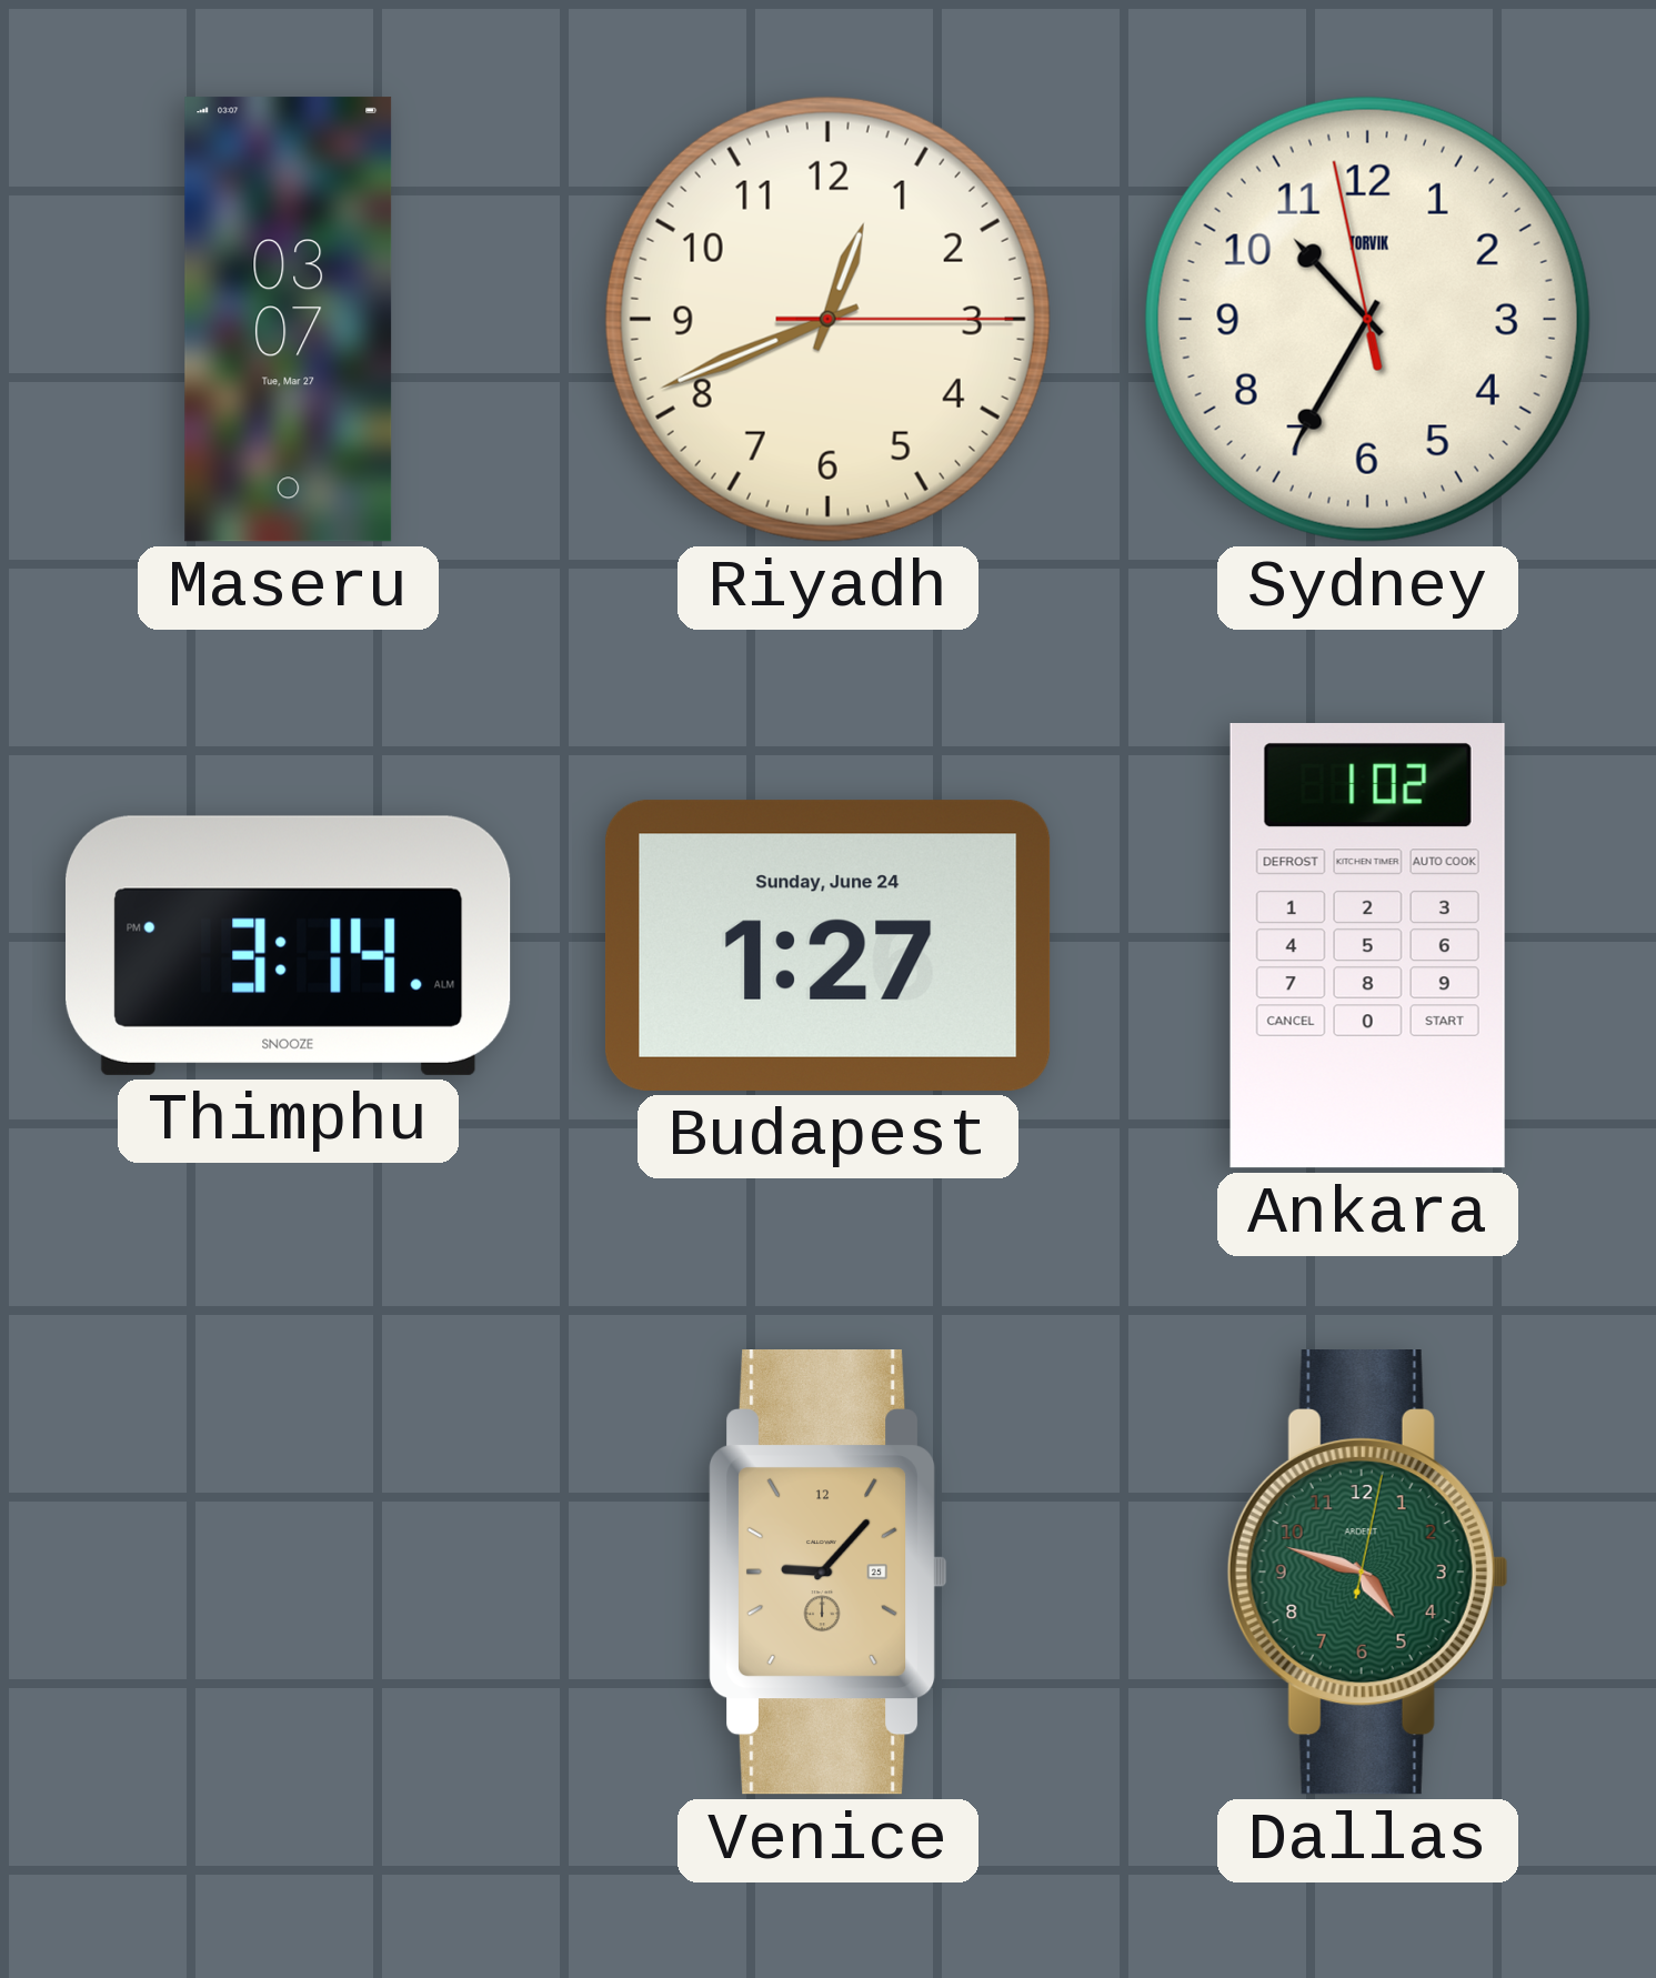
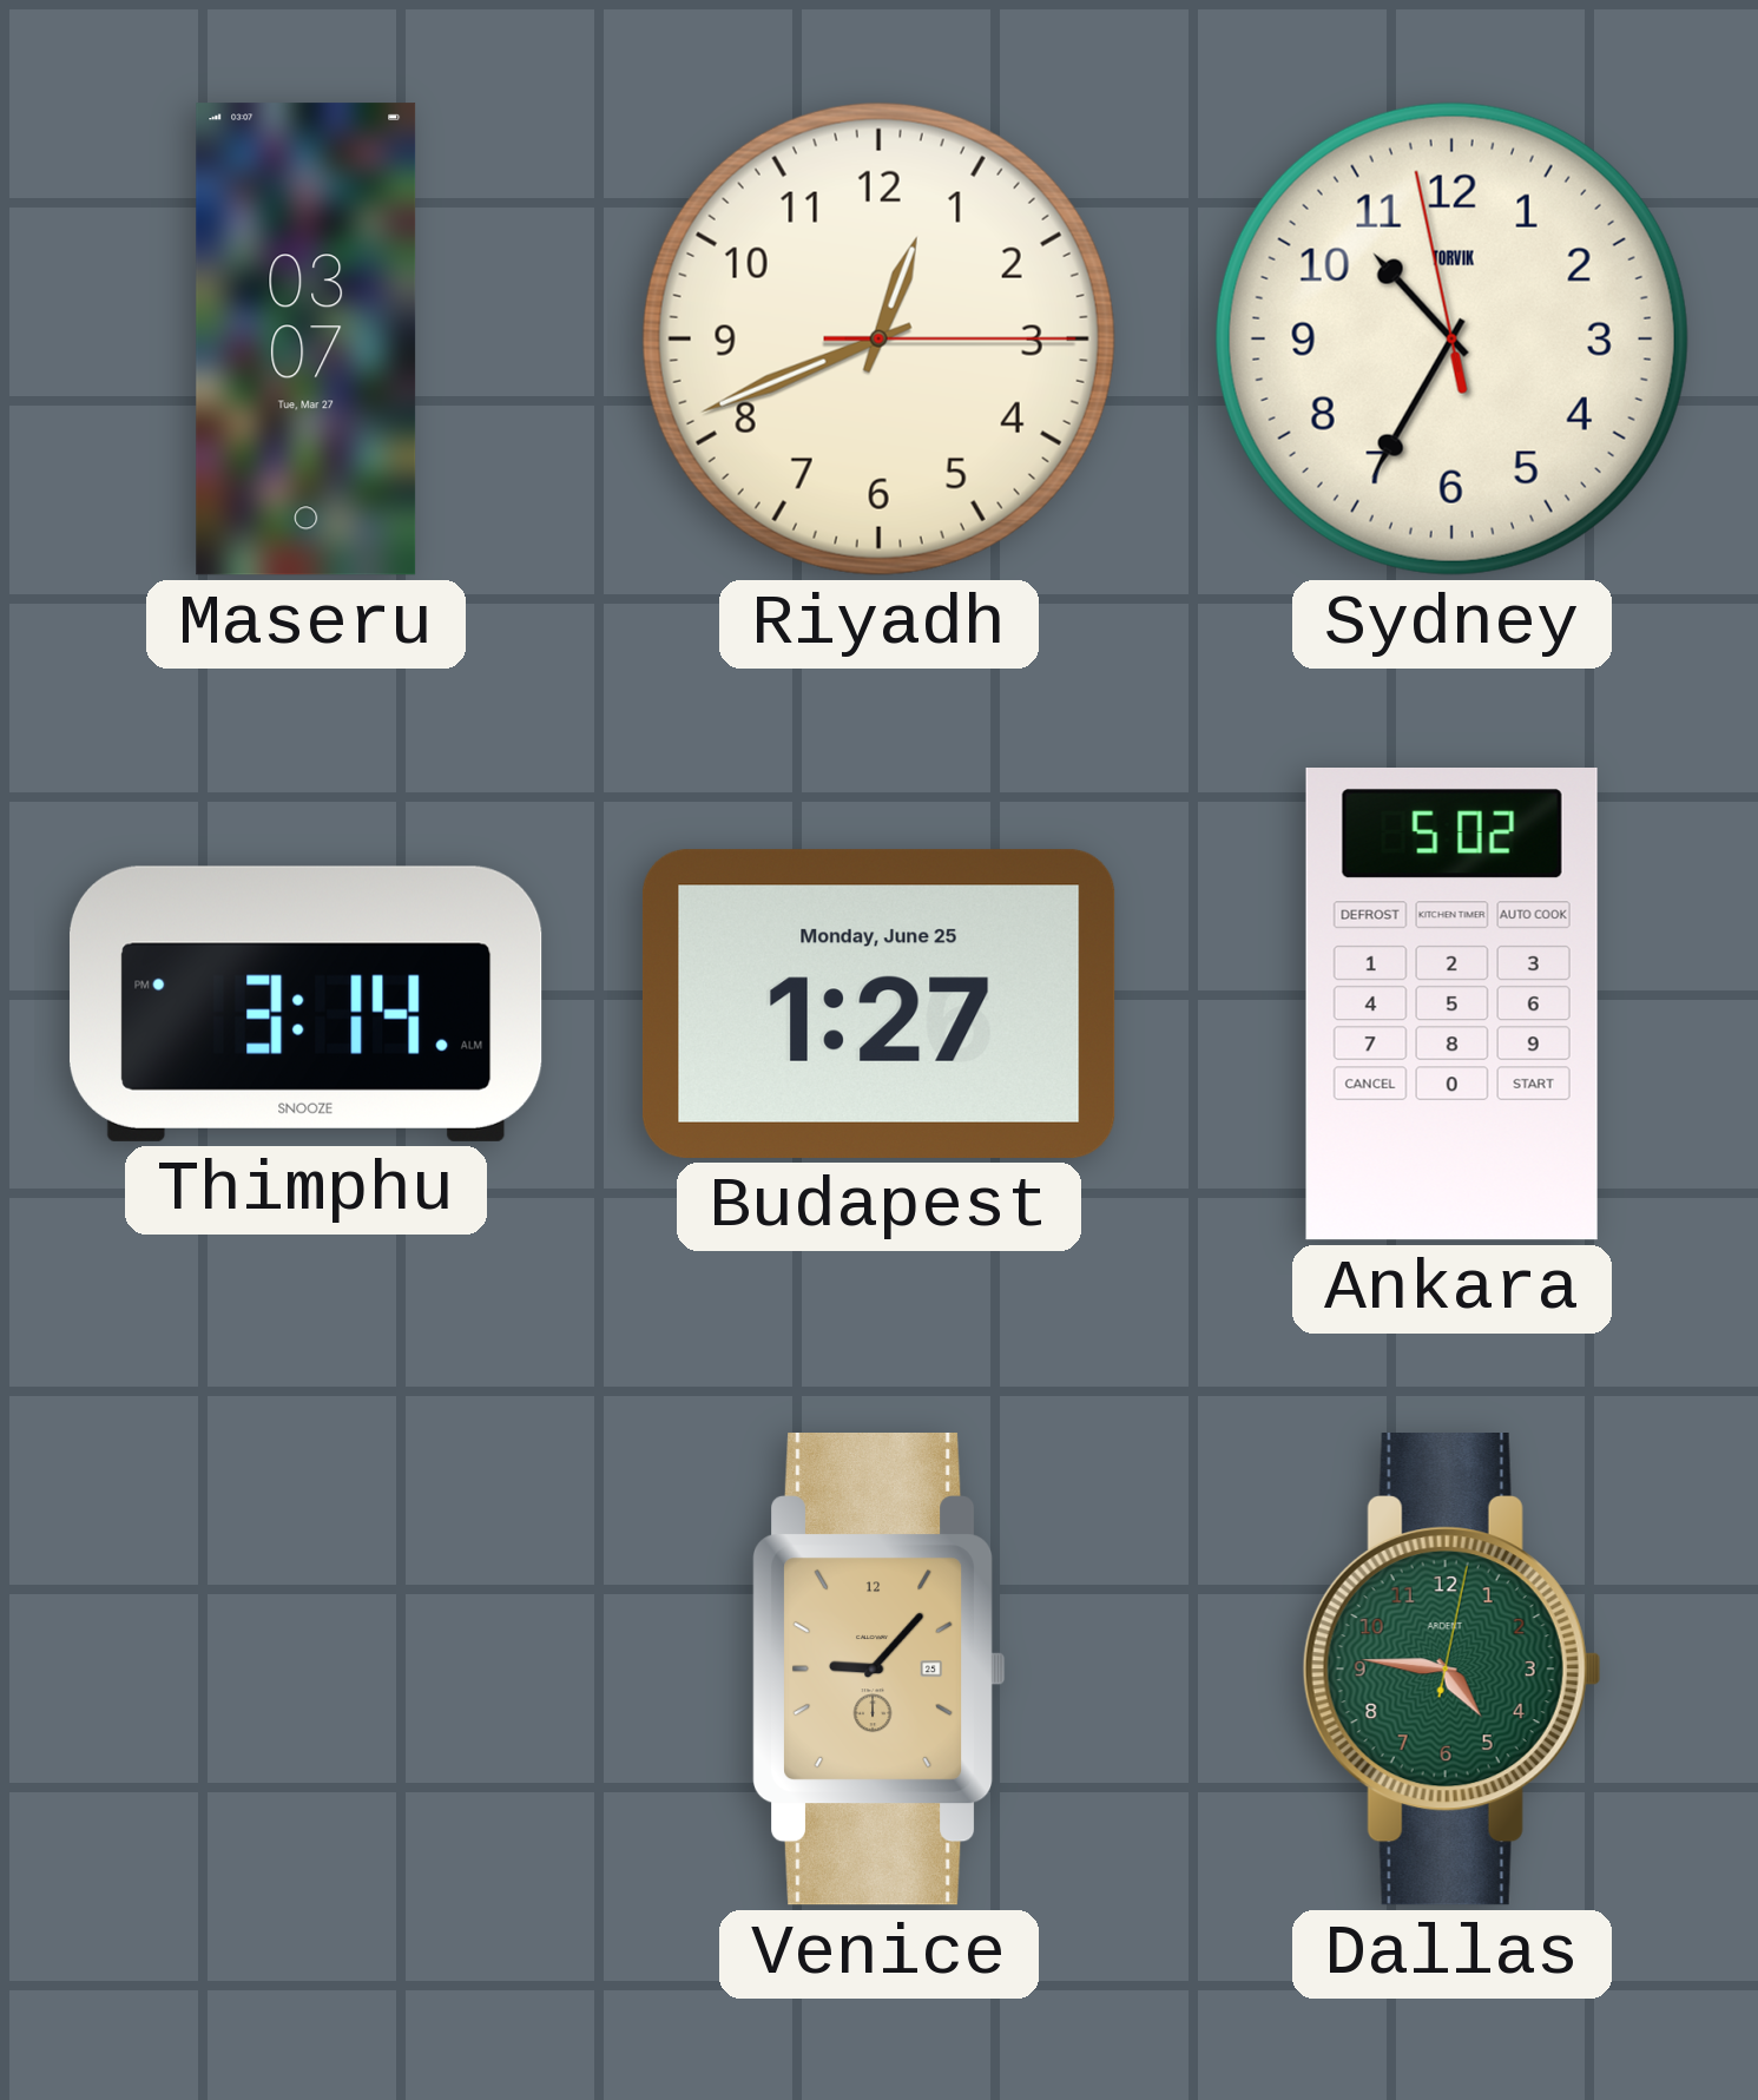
Budapest date: Sunday, June 24 -> Monday, June 25 (878, 1003)
Ankara: 1:02 -> 5:02 (1451, 1003)
Dallas: 4:48 -> 4:46 (1451, 1670)
